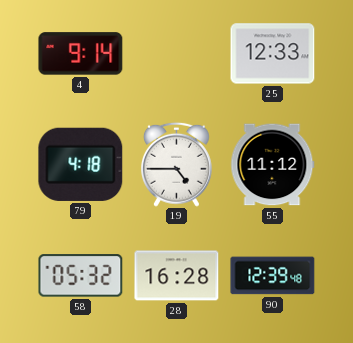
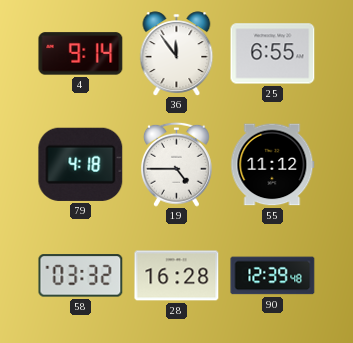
36: none -> 11:54 (177, 54)
25: 12:33 -> 6:55 (273, 54)
58: 05:32 -> 03:32 (81, 276)
